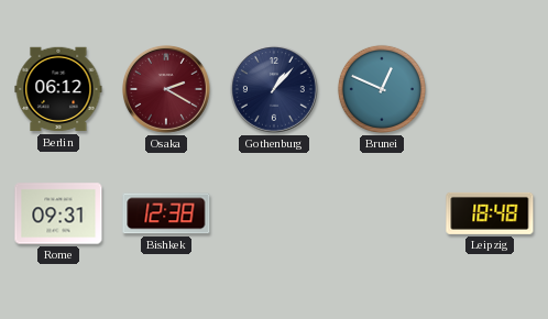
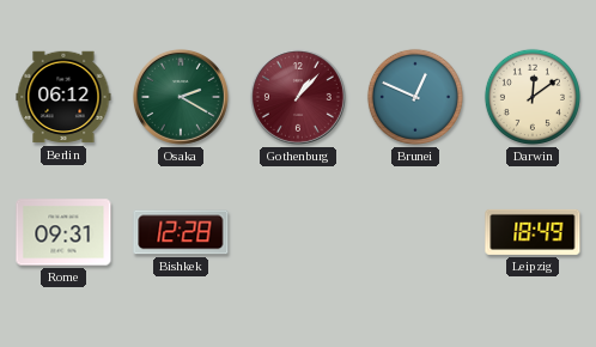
Osaka dial: burgundy -> green (181, 97)
Gothenburg dial: navy -> burgundy (298, 97)
Darwin: none -> 12:09 (533, 97)
Bishkek: 12:38 -> 12:28 (181, 232)
Leipzig: 18:48 -> 18:49 (533, 232)
